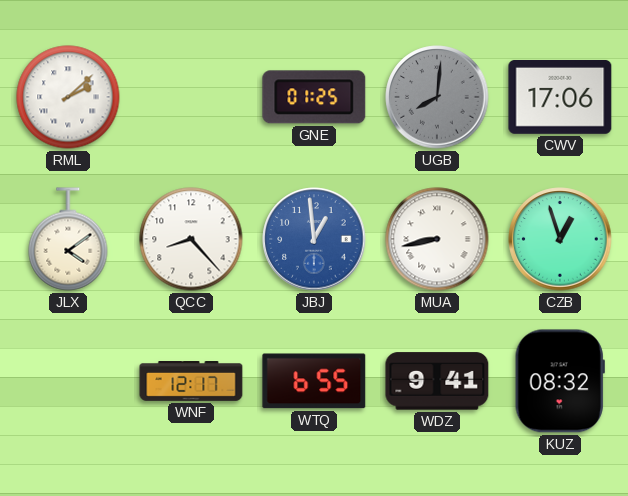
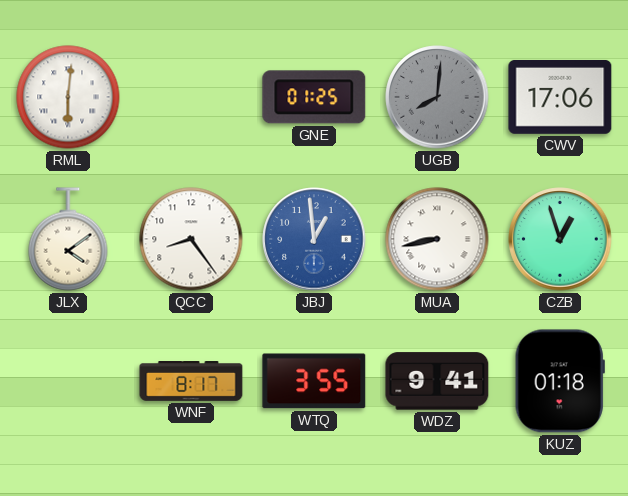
RML: 2:08 -> 6:01 (68, 97)
QCC: 8:23 -> 8:24 (191, 239)
WNF: 12:17 -> 8:17 (191, 382)
WTQ: 6:55 -> 3:55 (314, 381)
KUZ: 08:32 -> 01:18 (560, 381)
